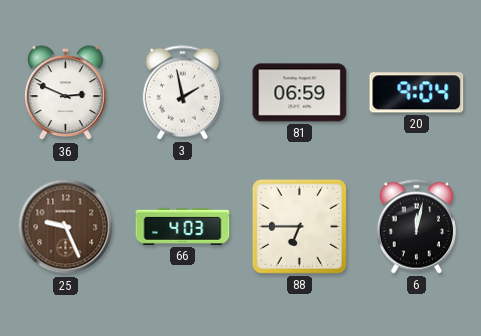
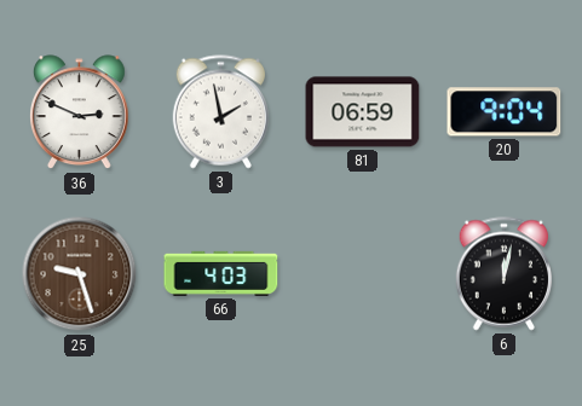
25: 9:26 -> 9:27 (80, 274)
88: 6:45 -> none (299, 226)
